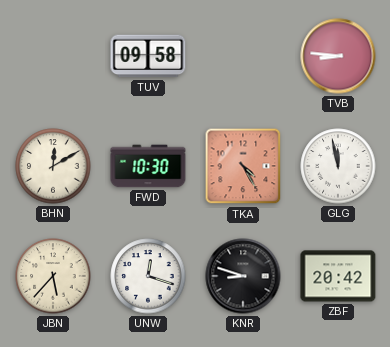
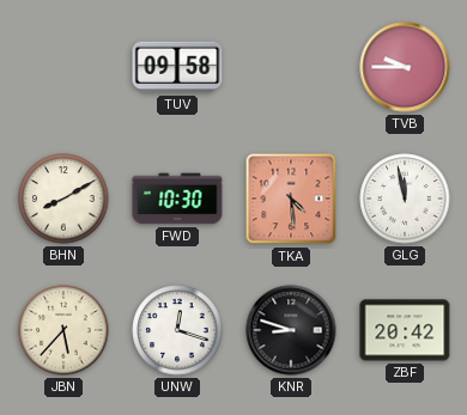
TVB: 8:46 -> 9:45 (405, 67)
BHN: 12:10 -> 8:10 (63, 199)
TKA: 4:25 -> 4:29 (291, 199)
